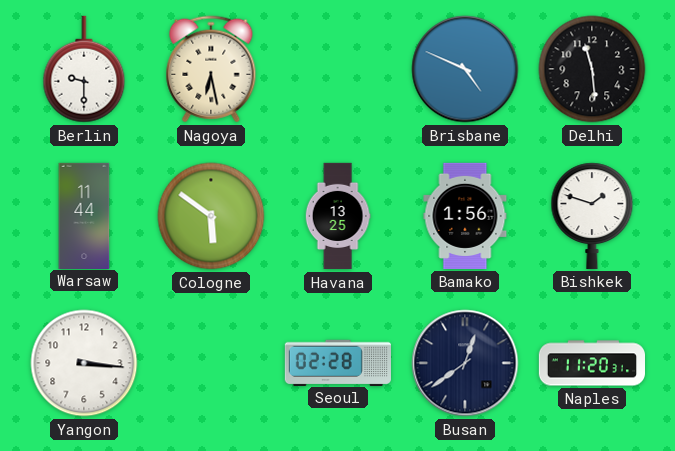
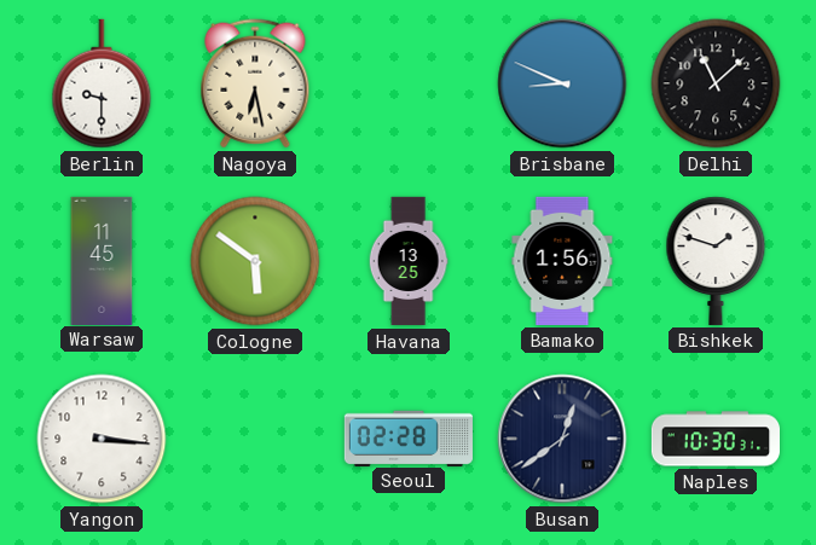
Brisbane: 4:49 -> 8:49 (562, 83)
Delhi: 11:29 -> 11:08 (716, 83)
Warsaw: 11:44 -> 11:45 (102, 260)
Naples: 11:20 -> 10:30 (714, 439)
